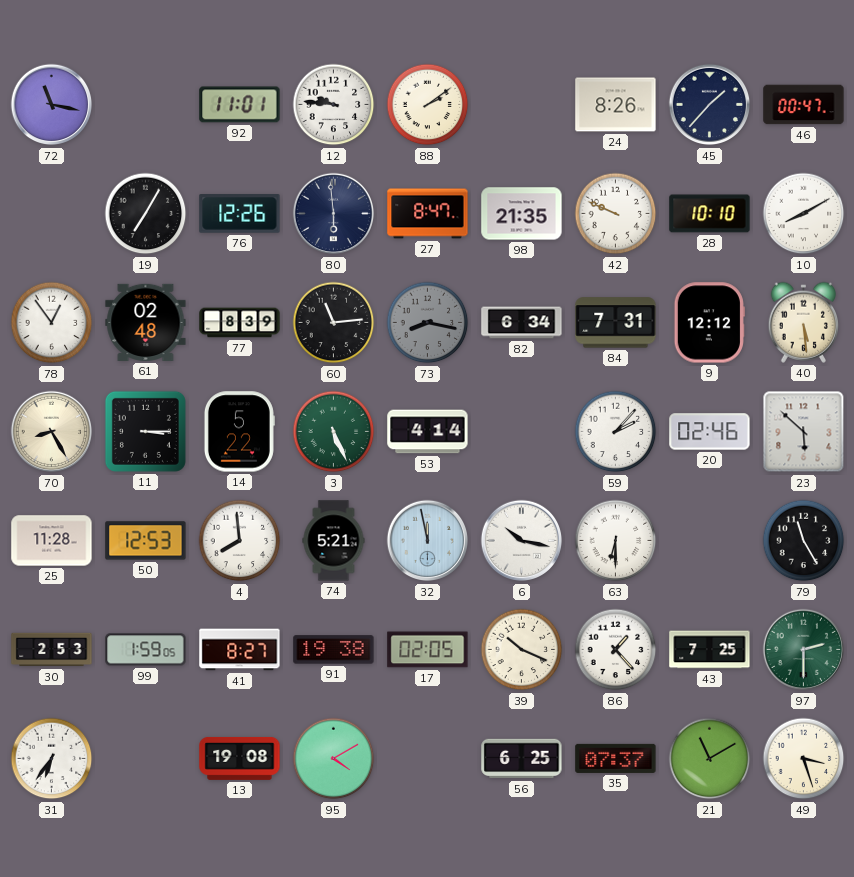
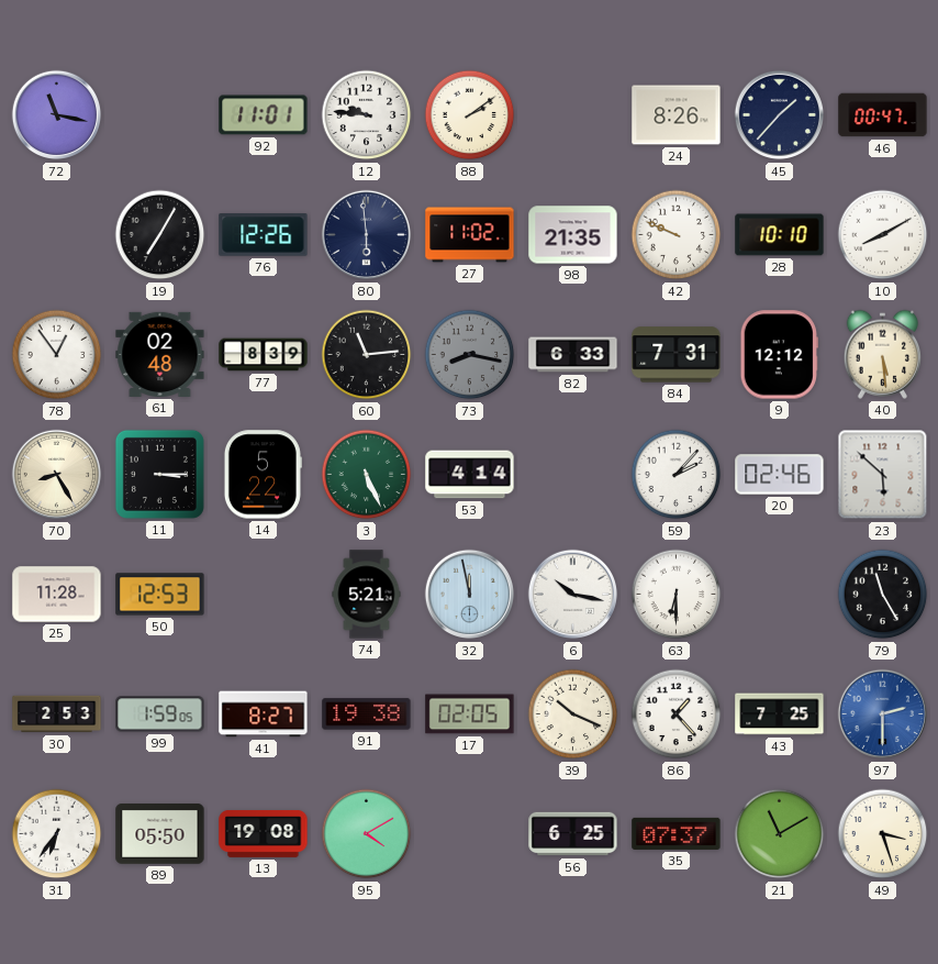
27: 8:47 -> 11:02 (470, 235)
82: 6:34 -> 6:33 (573, 355)
4: 7:59 -> none (240, 541)
97 dial: green -> blue (883, 714)
89: none -> 05:50 (160, 834)
